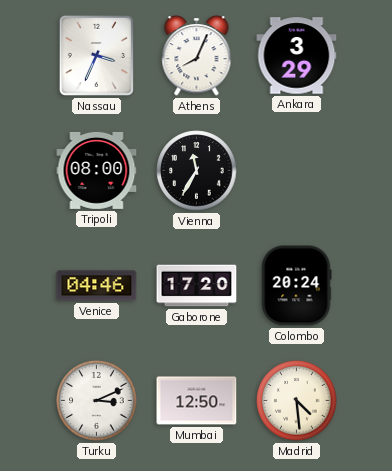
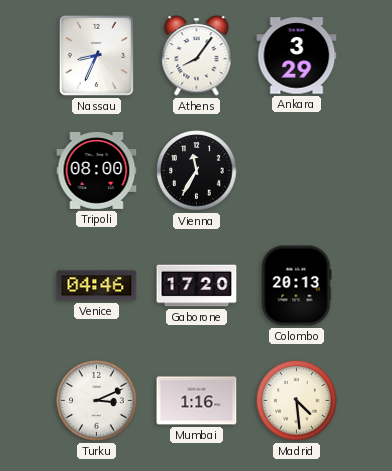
Nassau: 3:34 -> 8:34 (96, 55)
Athens: 8:04 -> 8:06 (197, 56)
Colombo: 20:24 -> 20:13 (296, 286)
Mumbai: 12:50 -> 1:16 (197, 401)
